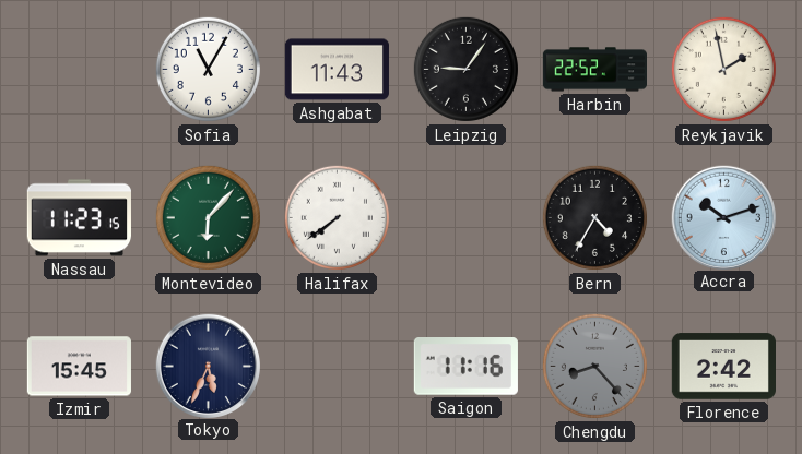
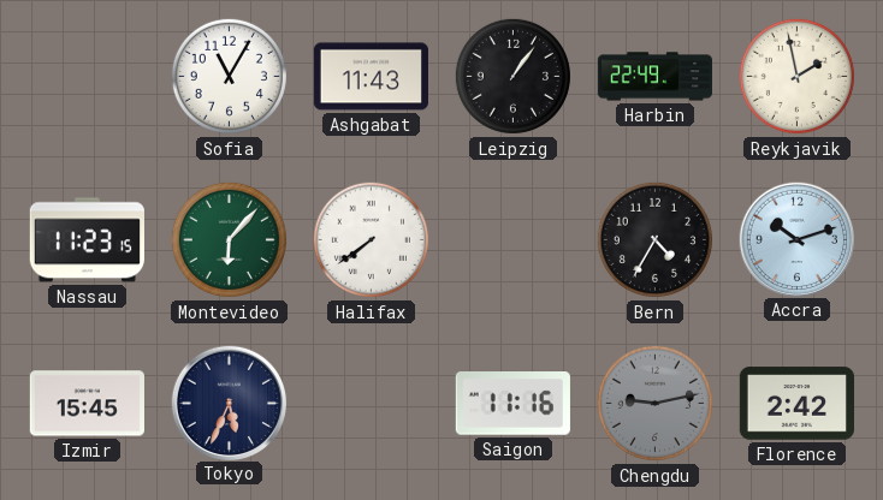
Leipzig: 9:06 -> 1:06 (512, 76)
Harbin: 22:52 -> 22:49 (654, 77)
Chengdu: 8:23 -> 9:13 (654, 403)
